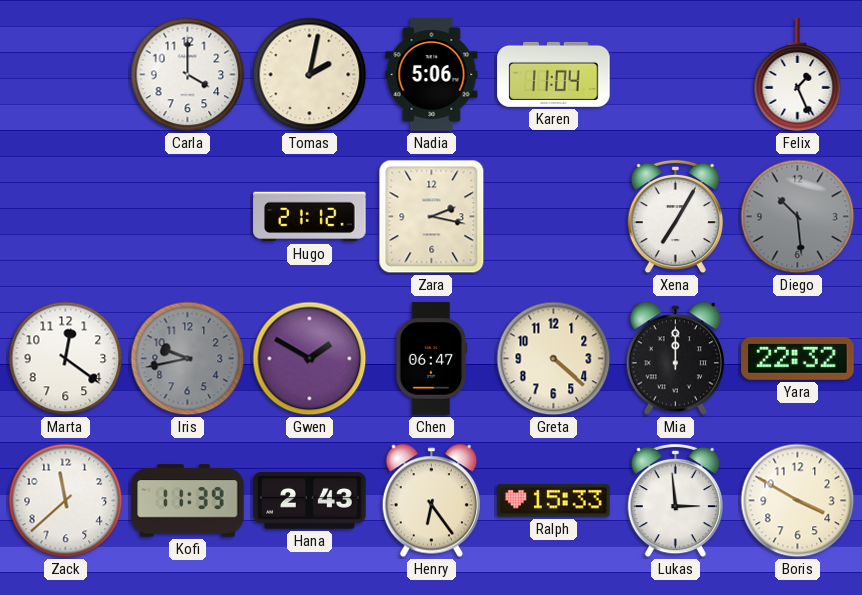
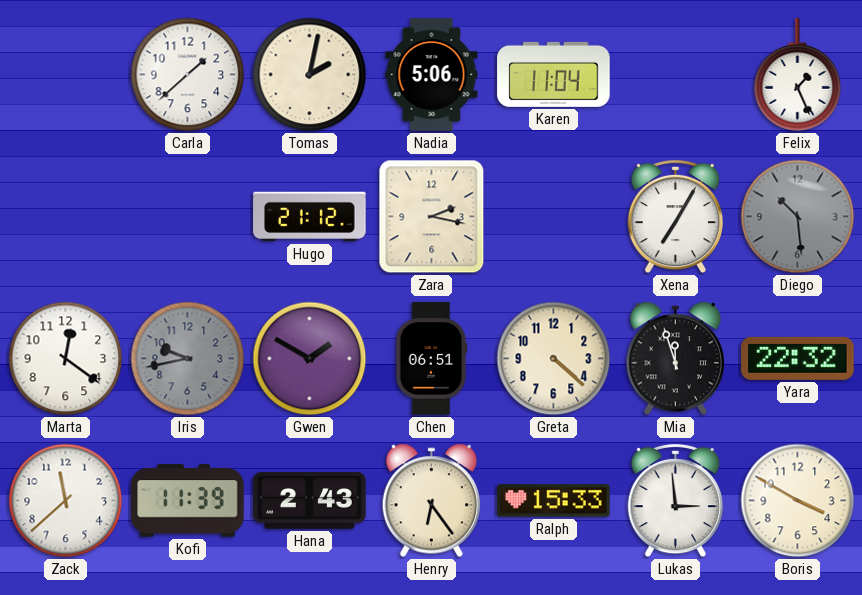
Carla: 4:00 -> 1:38 (188, 75)
Chen: 06:47 -> 06:51 (432, 359)
Mia: 12:00 -> 11:57 (676, 359)
